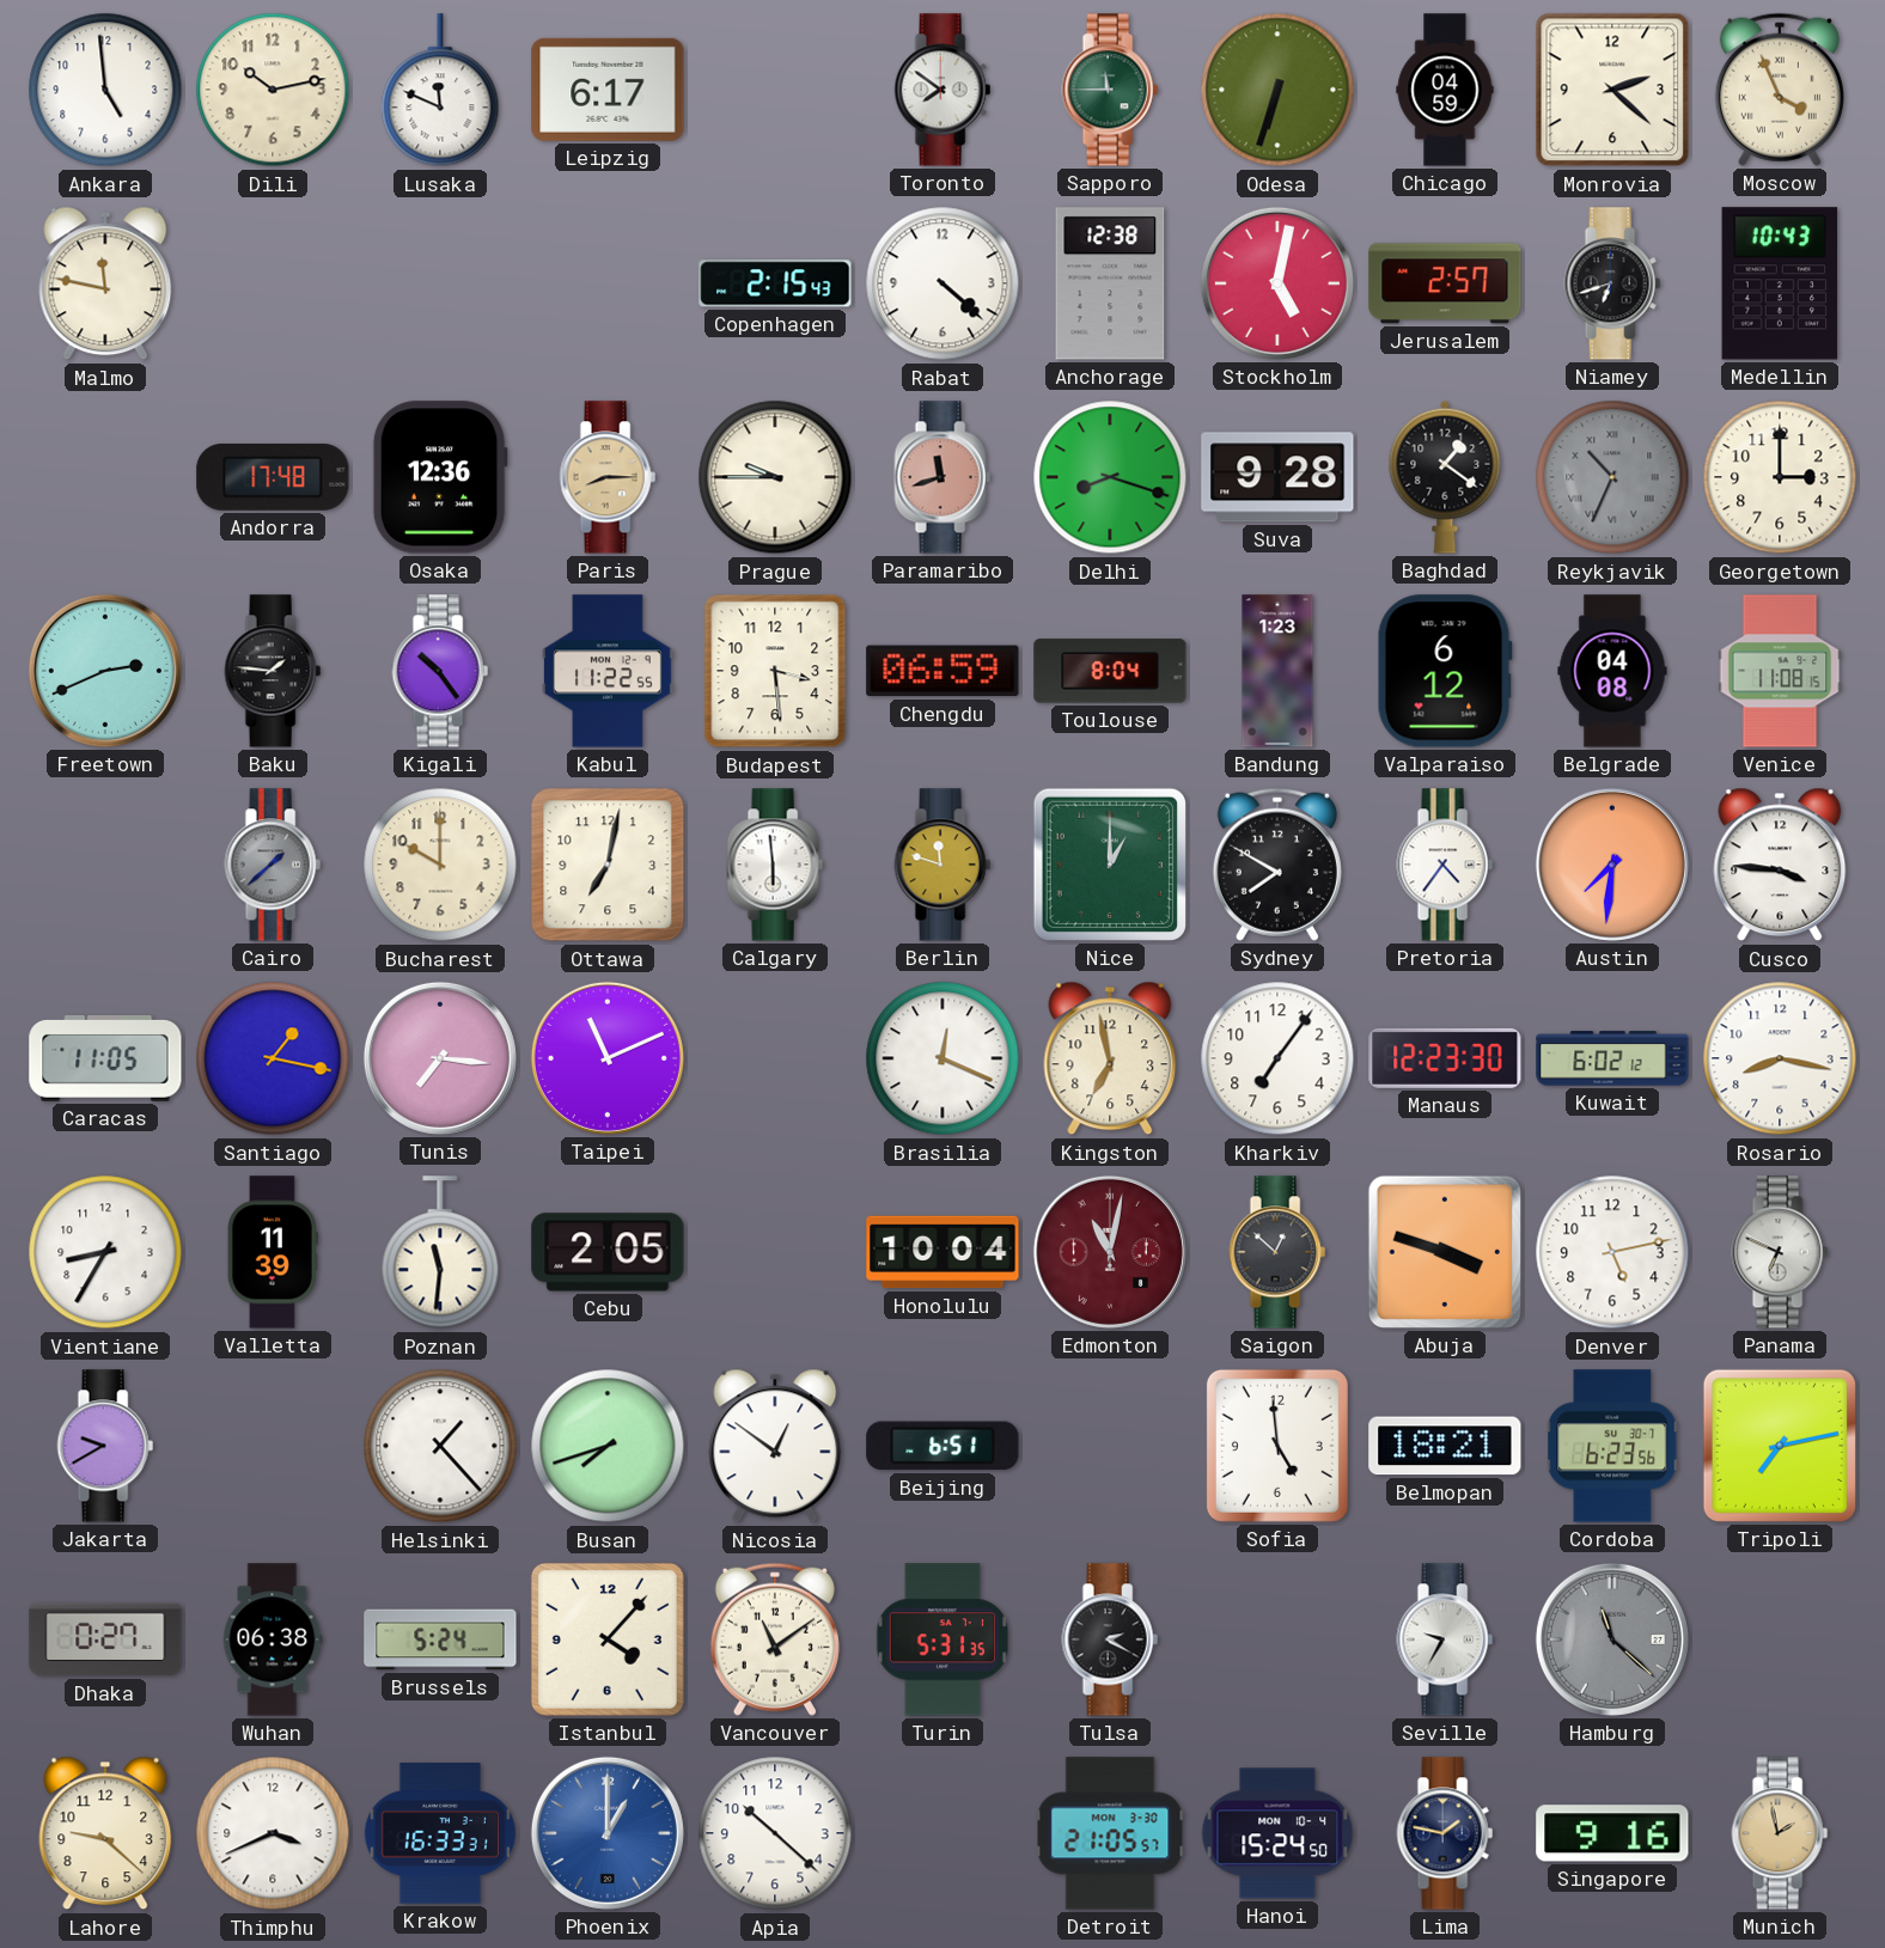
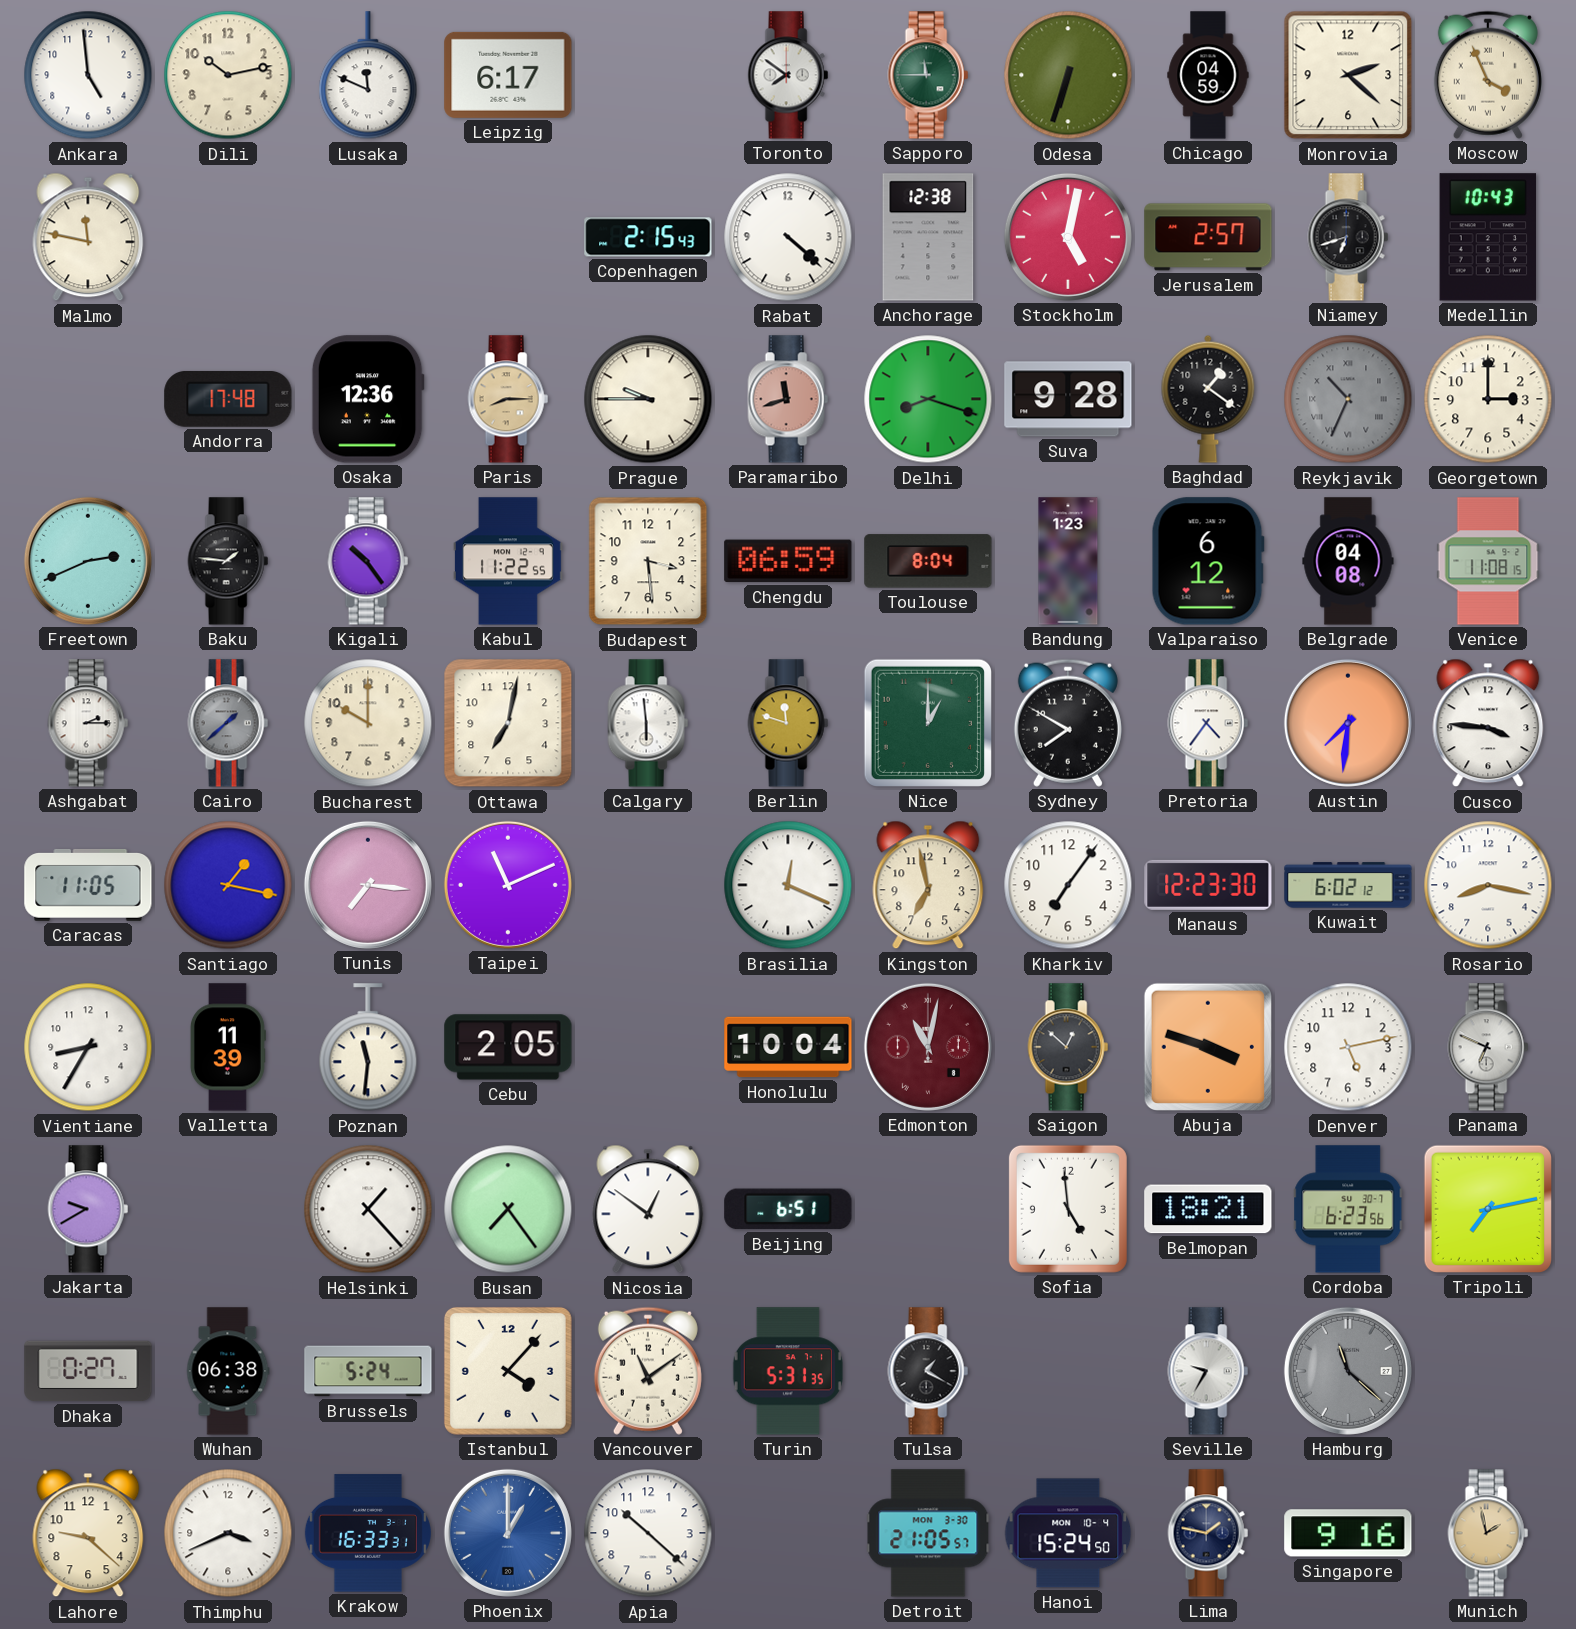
Ashgabat: none -> 2:15 (88, 723)
Busan: 7:42 -> 7:24 (508, 1209)
Tulsa: 2:20 -> 1:20 (928, 1371)
